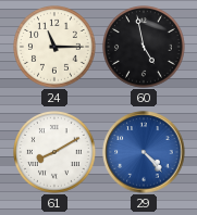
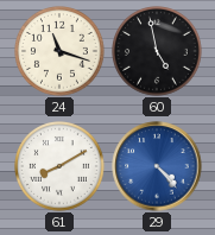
24: 11:15 -> 11:18 (61, 52)
